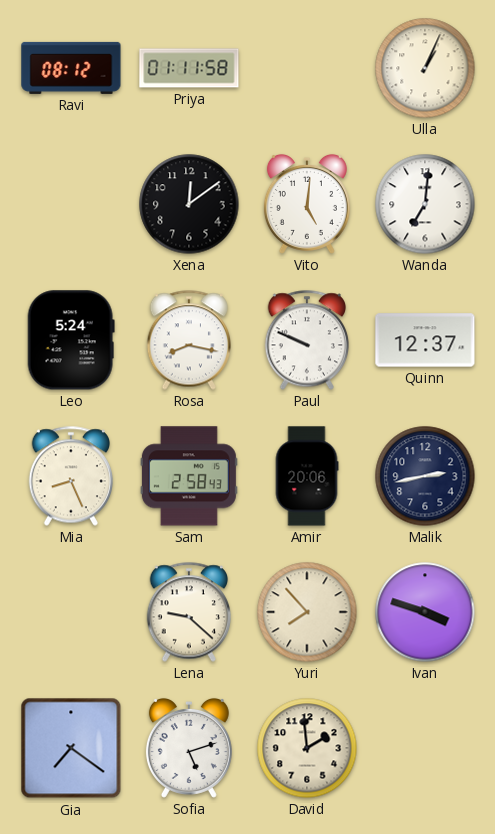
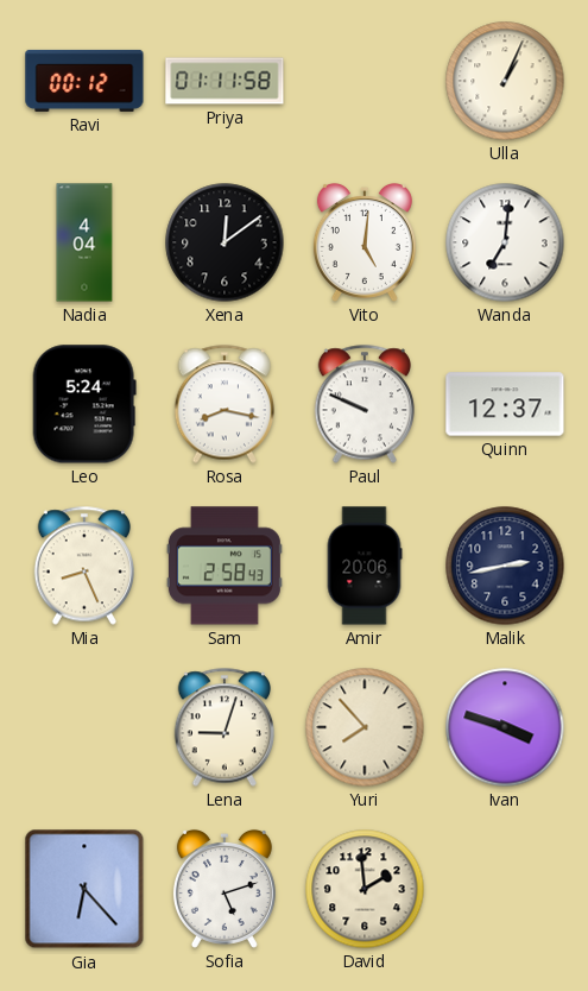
Ravi: 08:12 -> 00:12 (84, 81)
Nadia: none -> 4:04 (84, 242)
Lena: 9:22 -> 9:03 (223, 727)
Gia: 7:21 -> 6:23 (84, 889)
